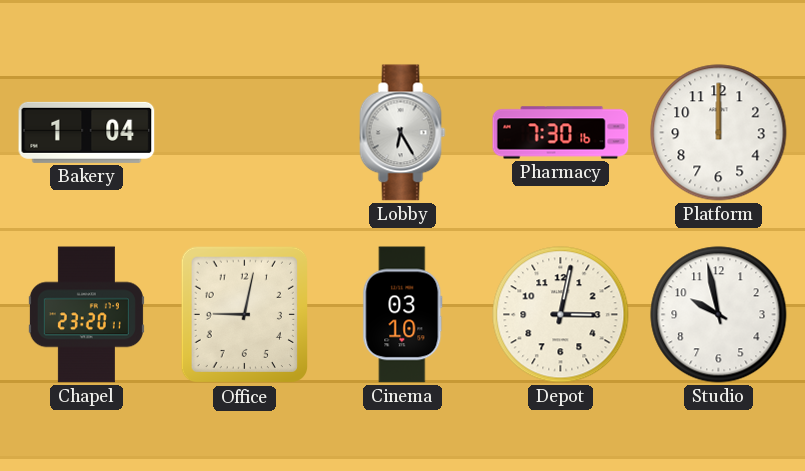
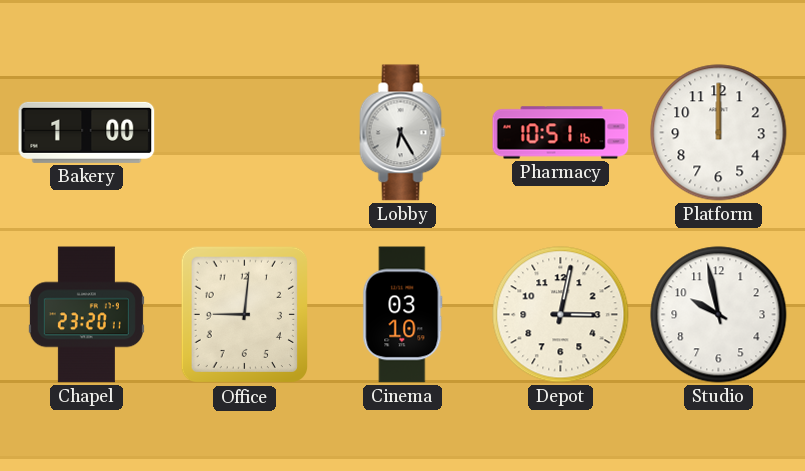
Bakery: 1:04 -> 1:00 (87, 132)
Pharmacy: 7:30 -> 10:51 (561, 133)
Office: 9:02 -> 9:01 (244, 315)
